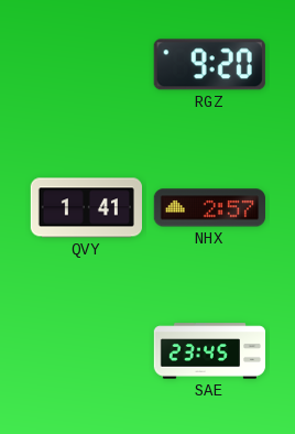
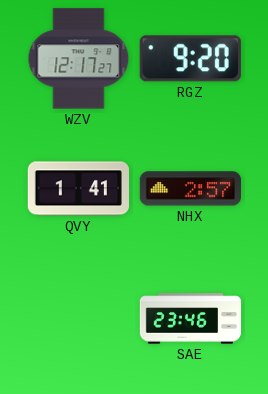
WZV: none -> 12:17 (79, 59)
SAE: 23:45 -> 23:46 (191, 319)
